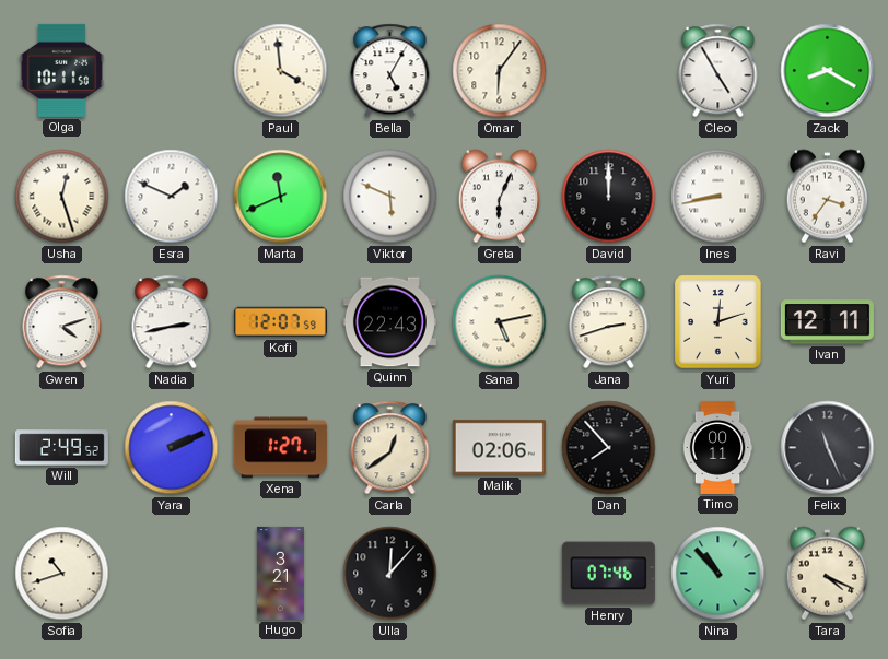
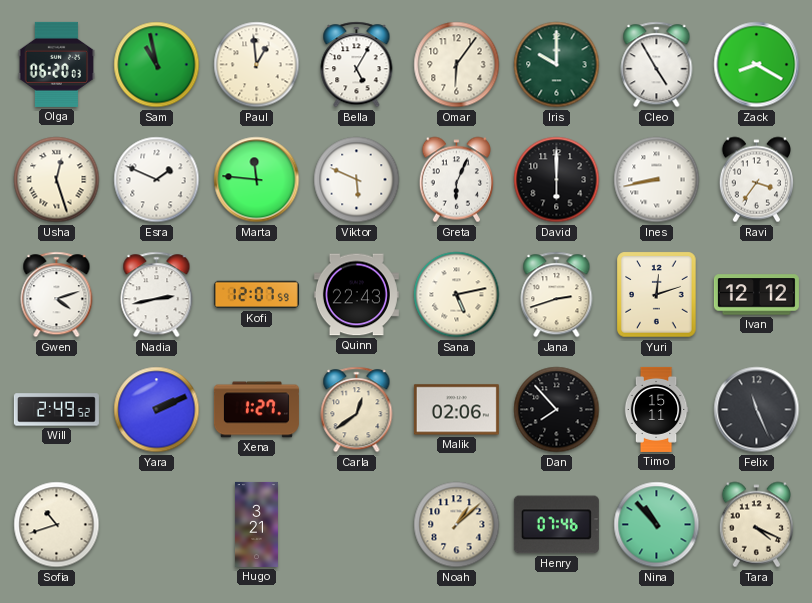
Olga: 10:11 -> 06:20 (56, 64)
Sam: none -> 10:58 (157, 65)
Paul: 3:59 -> 12:59 (257, 65)
Iris: none -> 10:00 (557, 65)
Marta: 11:41 -> 11:46 (257, 180)
David: 12:00 -> 6:00 (557, 180)
Ivan: 12:11 -> 12:12 (756, 295)
Timo: 00:11 -> 15:11 (656, 409)
Ulla: 12:07 -> none (390, 574)
Noah: none -> 1:08 (457, 525)
